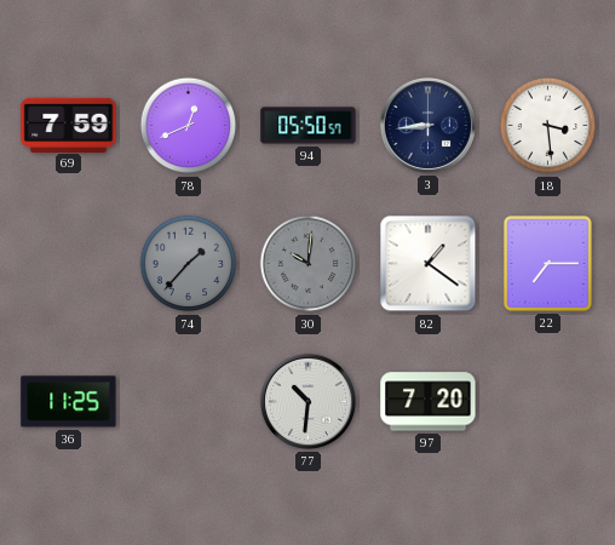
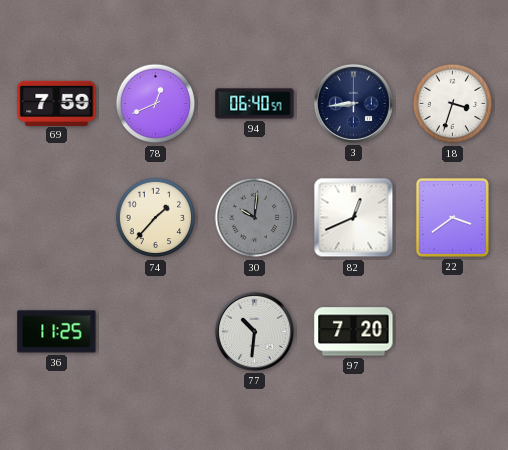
94: 05:50 -> 06:40 (255, 104)
18: 3:29 -> 3:33 (453, 104)
74 dial: grey -> cream (156, 218)
82: 1:21 -> 12:41 (354, 218)
22: 7:15 -> 3:39 (452, 217)
